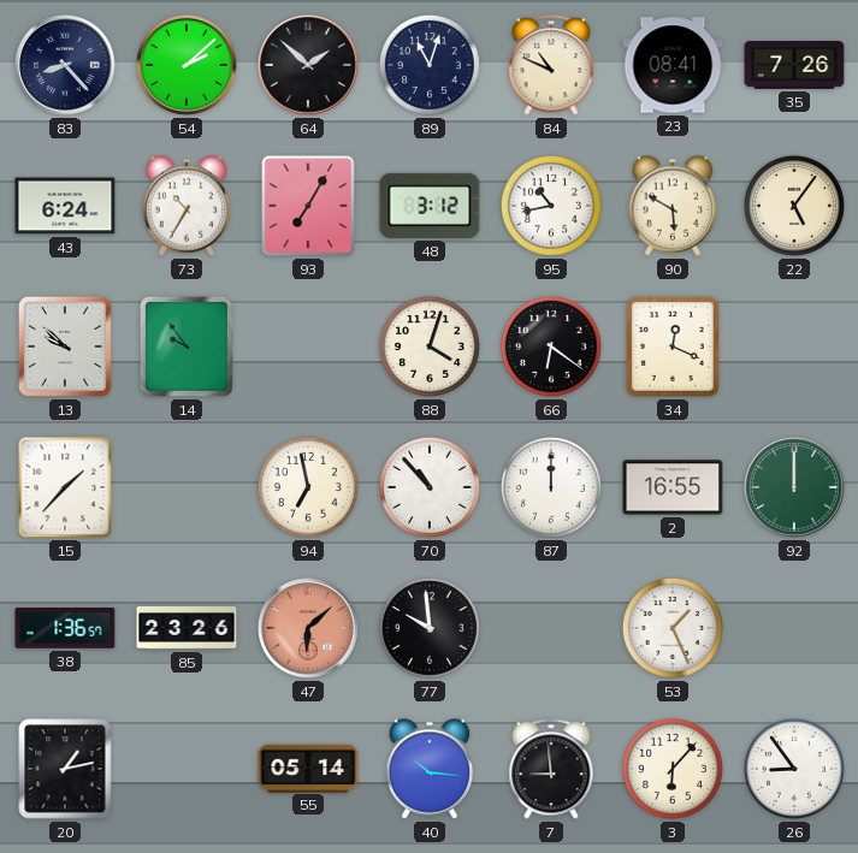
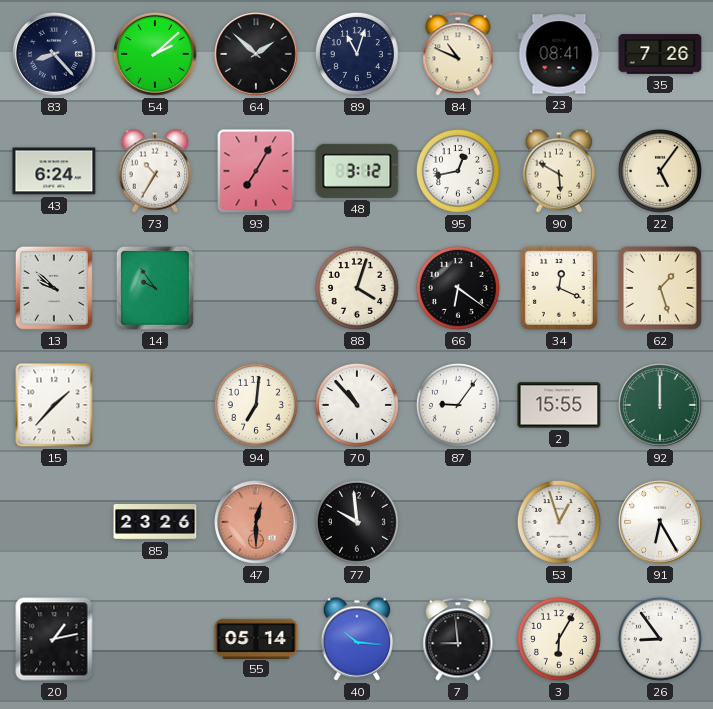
95: 10:43 -> 12:43 (458, 171)
62: none -> 1:27 (660, 288)
94: 6:58 -> 7:01 (256, 405)
87: 12:00 -> 9:06 (458, 405)
2: 16:55 -> 15:55 (559, 405)
38: 1:36 -> none (65, 628)
47: 6:08 -> 12:30 (257, 523)
53: 1:26 -> 12:57 (559, 522)
91: none -> 6:25 (661, 523)
3: 6:07 -> 6:05 (559, 639)
